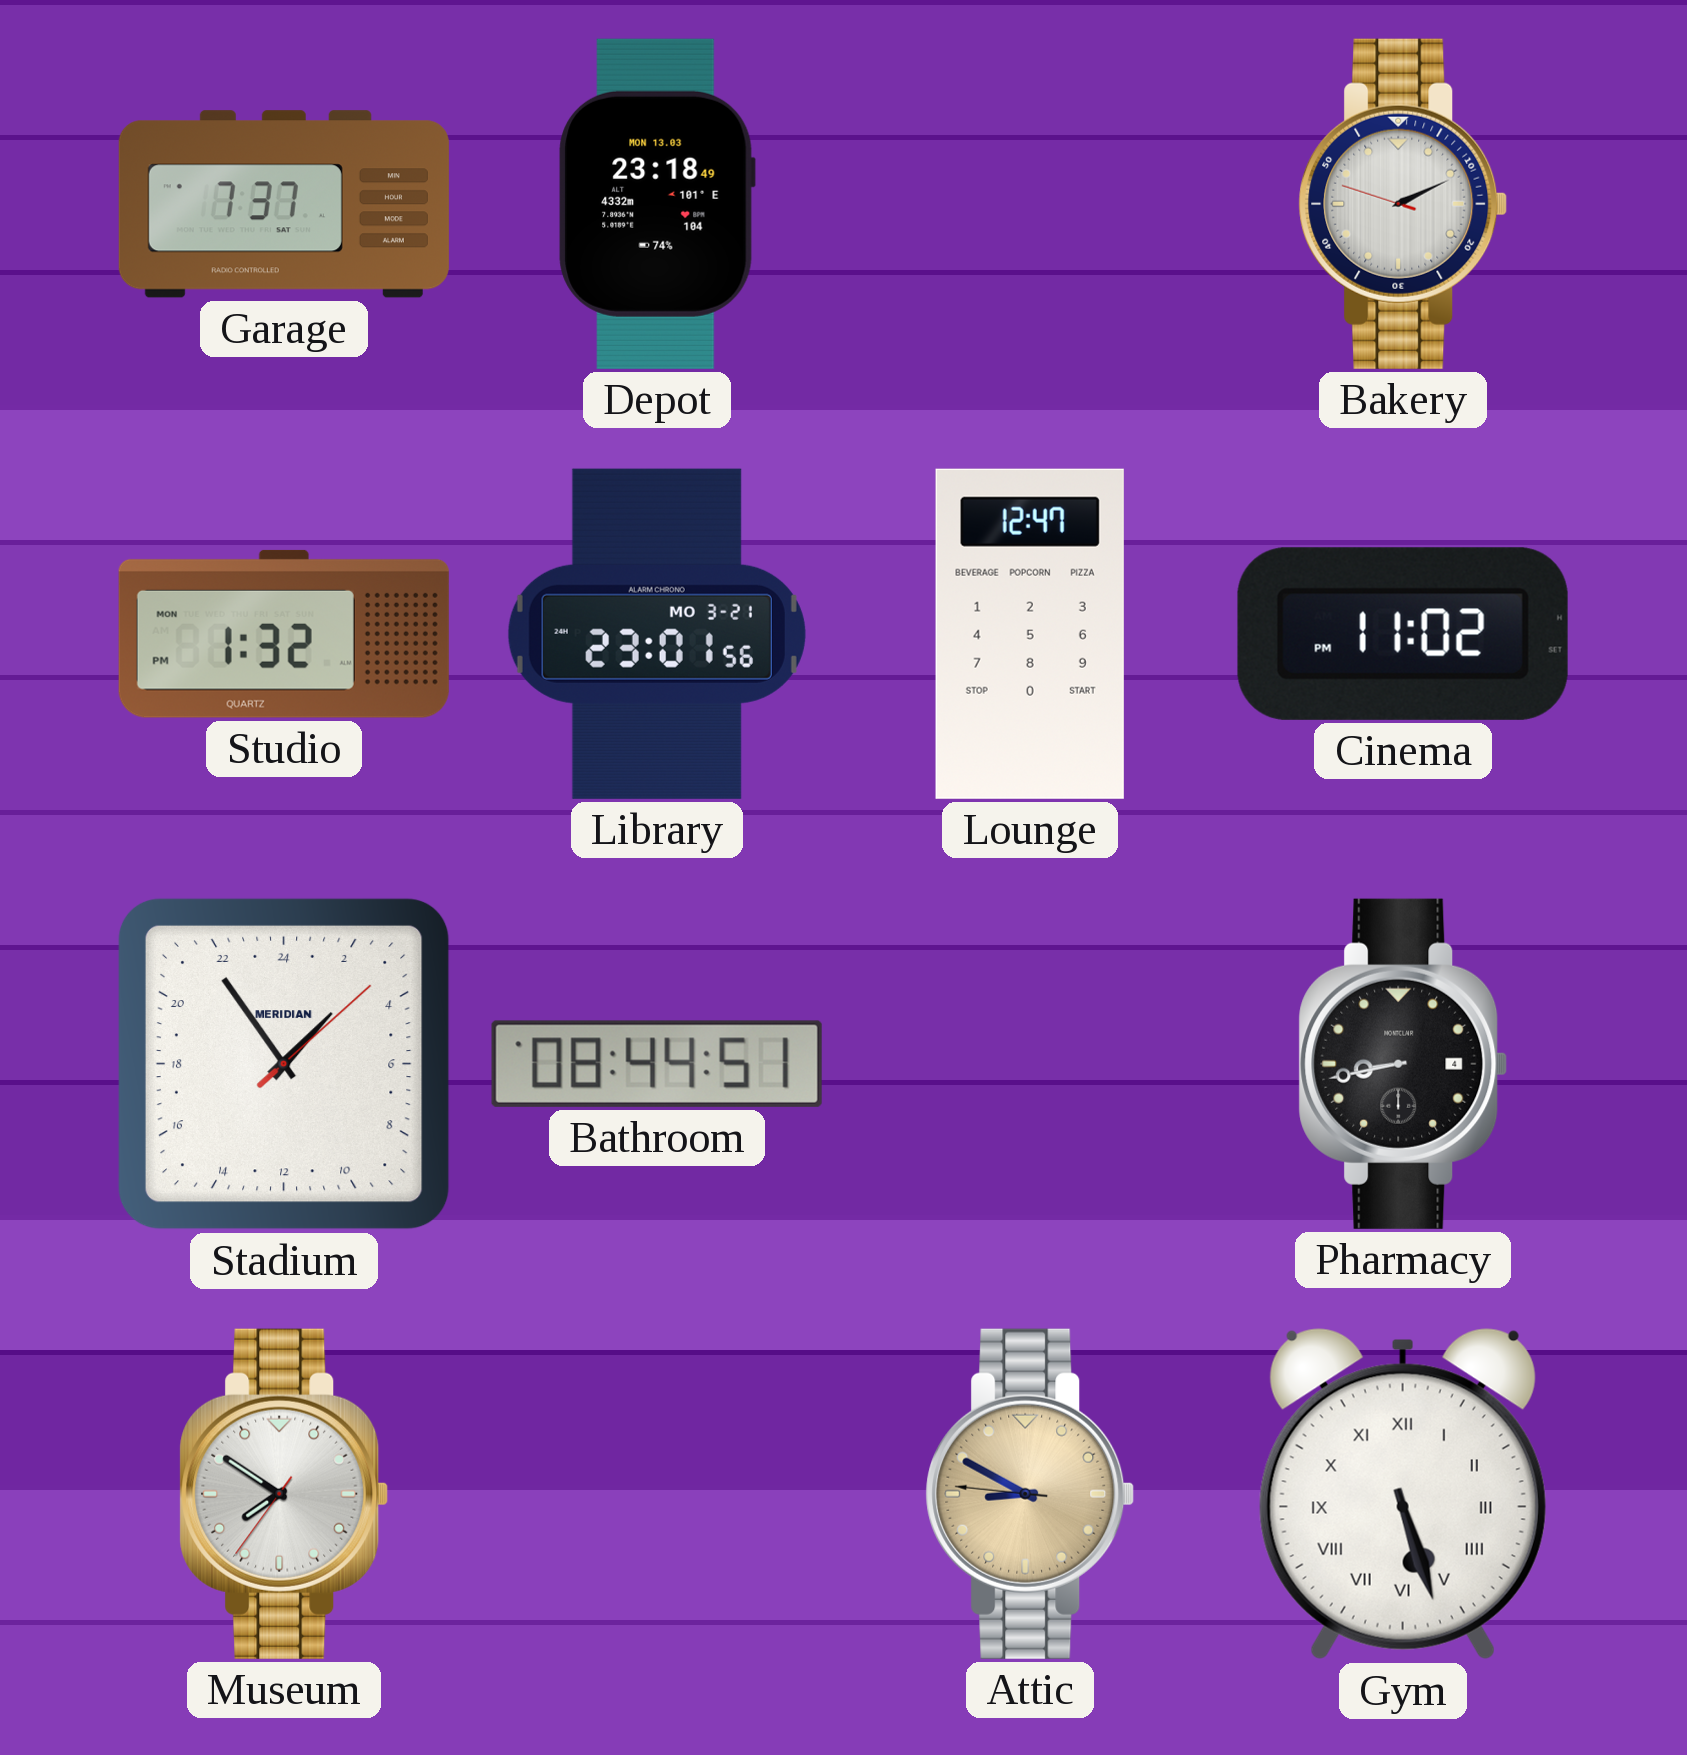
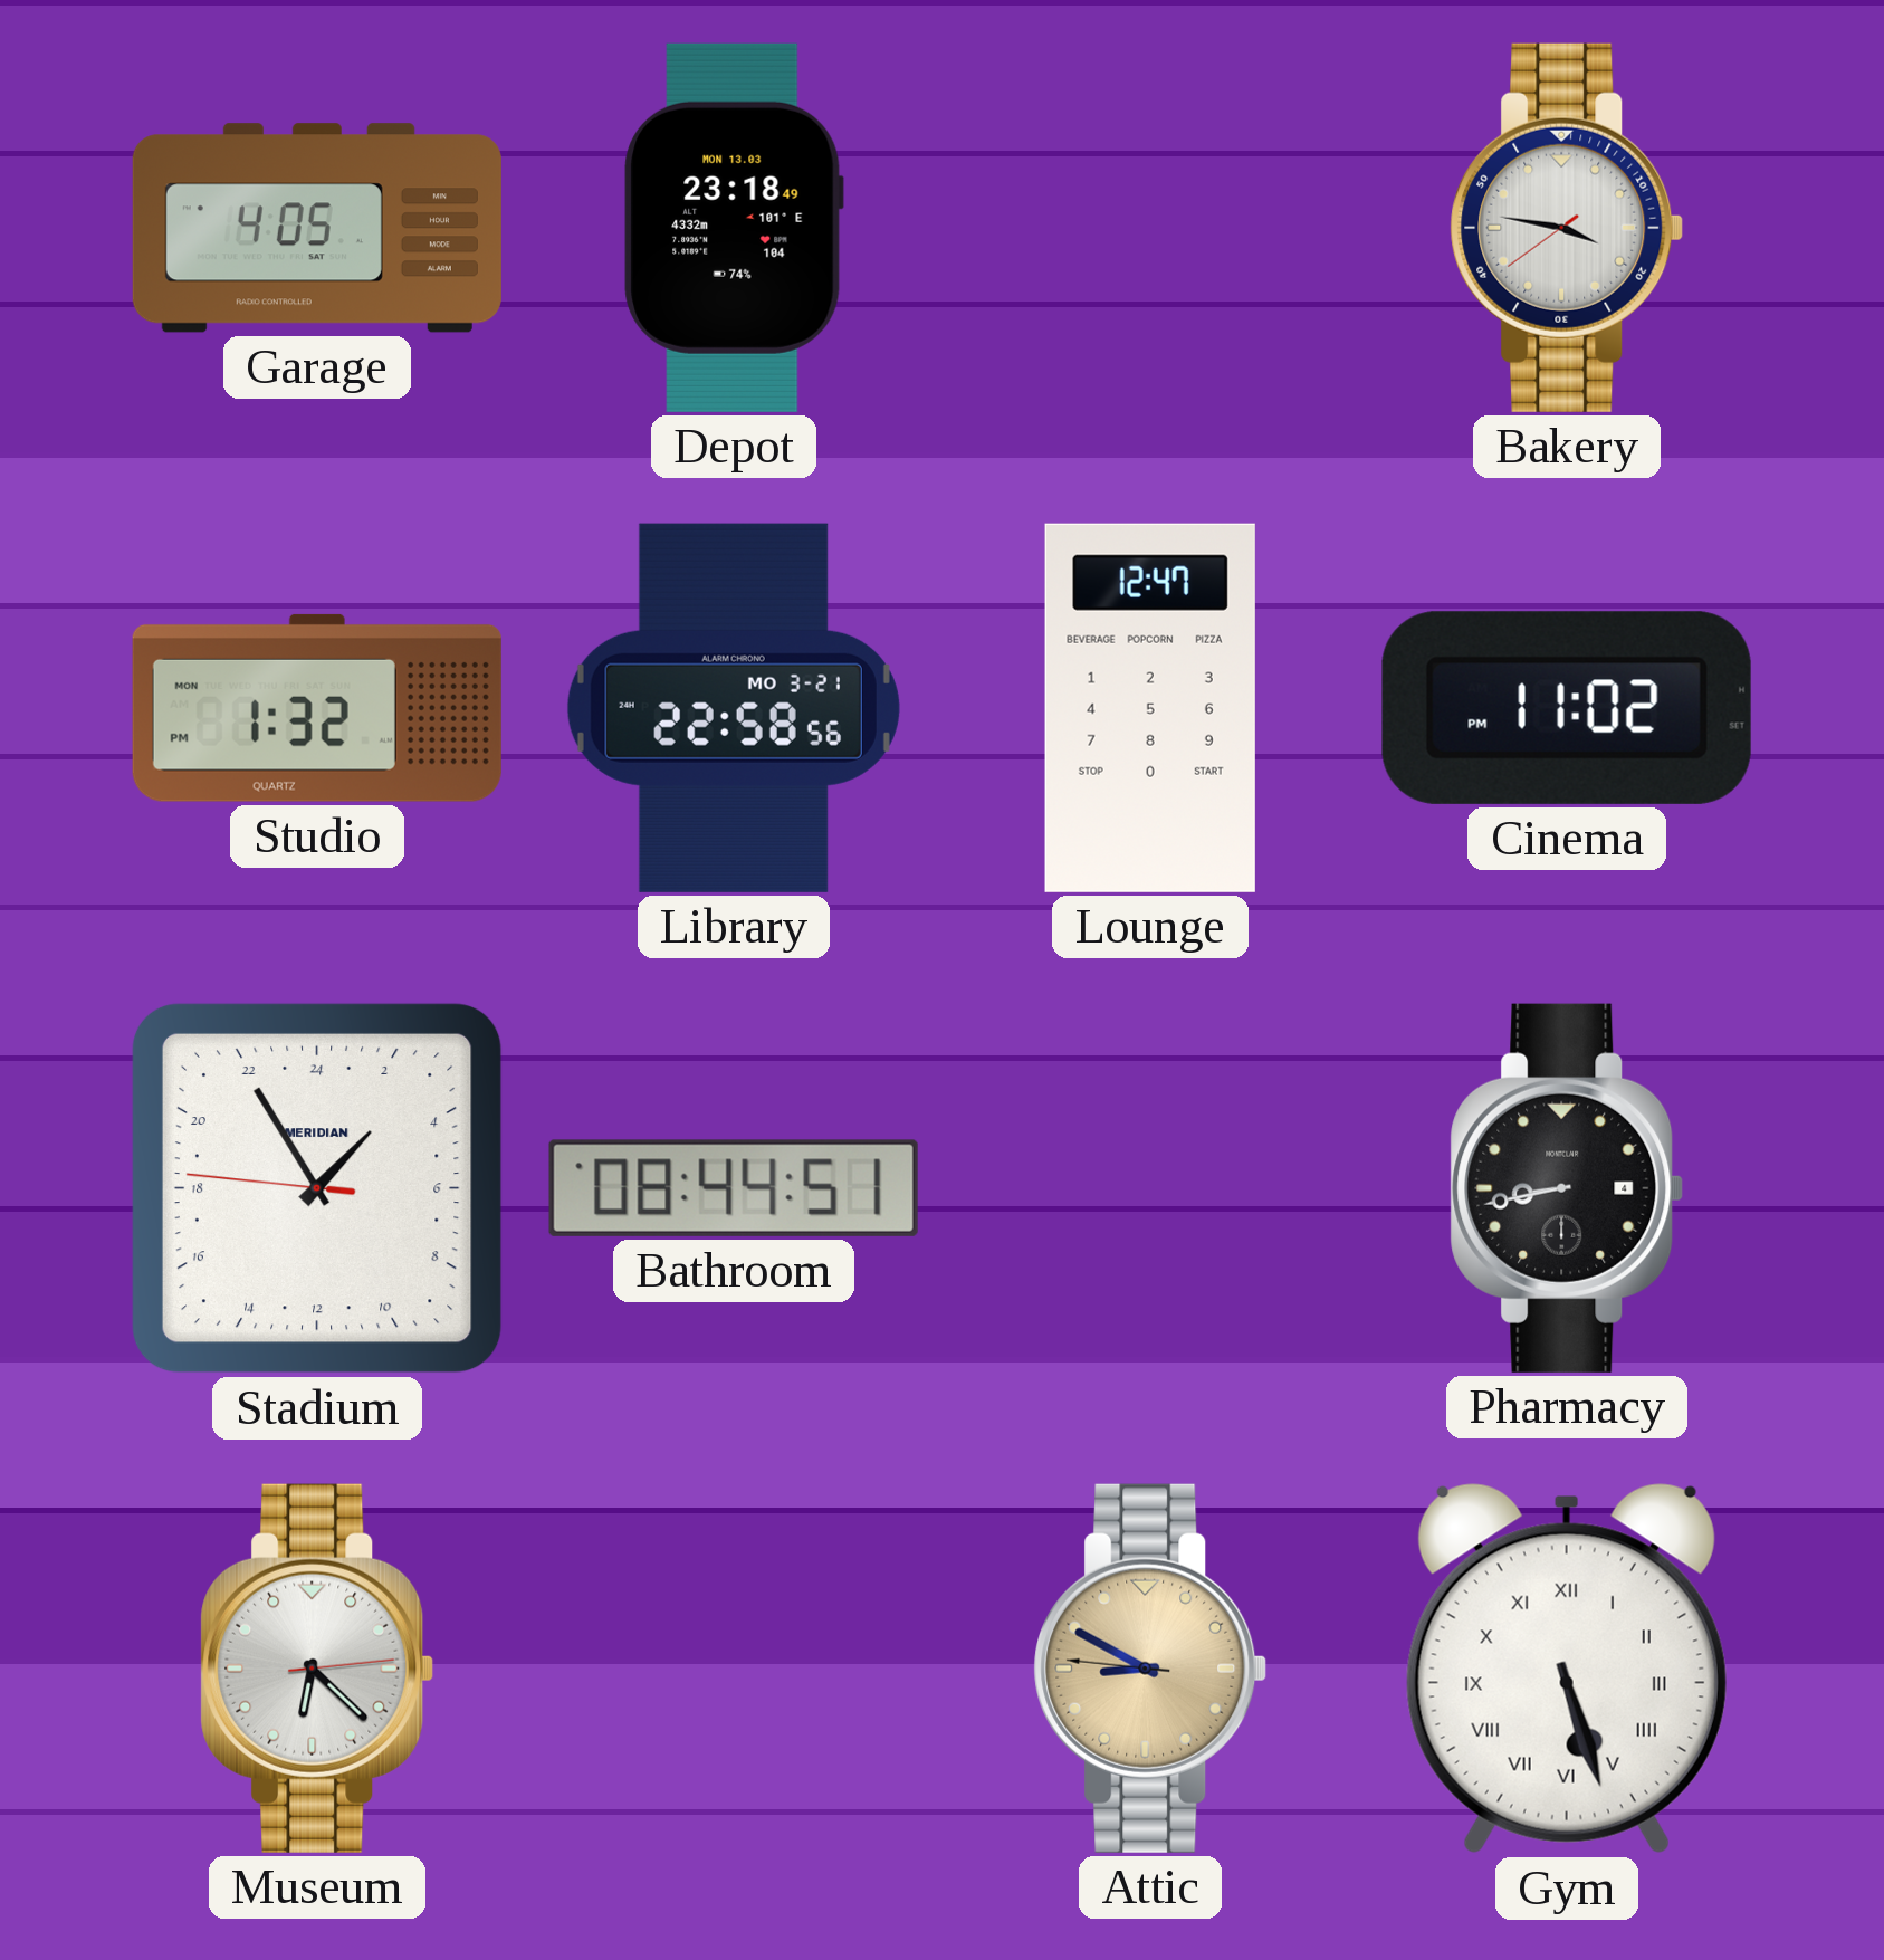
Garage: 7:37 -> 4:05 (317, 228)
Bakery: 2:10 -> 3:46 (1567, 228)
Library: 23:01 -> 22:58 (734, 708)
Stadium: 2:54:08 -> 2:54:46 (317, 1188)
Museum: 7:50 -> 6:22 (317, 1669)
